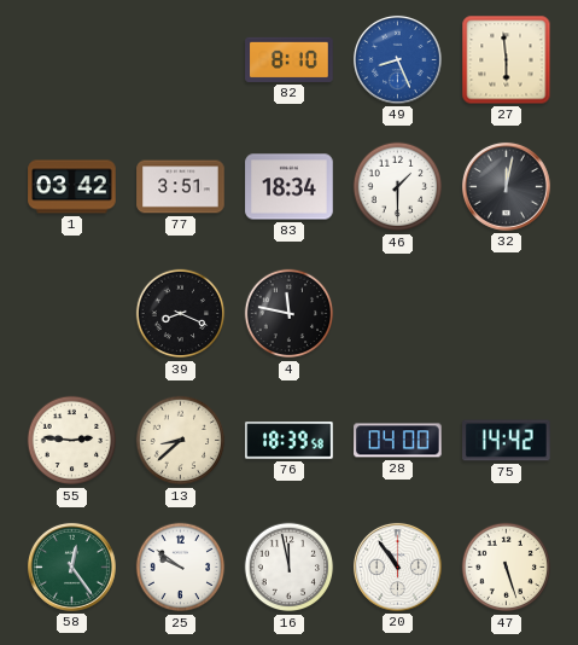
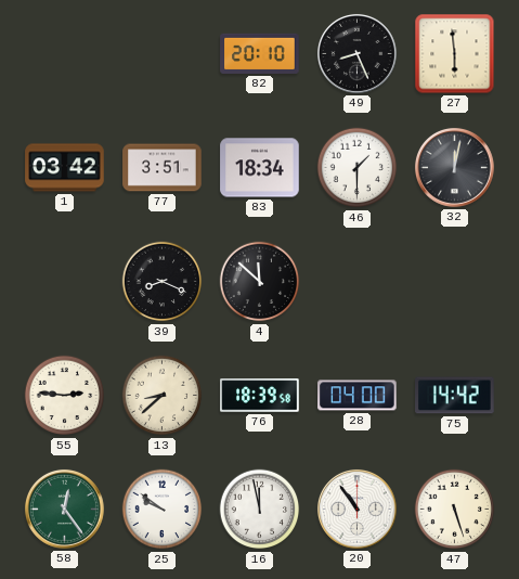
82: 8:10 -> 20:10 (260, 53)
49 dial: blue -> black (356, 53)
4: 11:47 -> 11:52 (260, 282)
